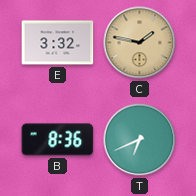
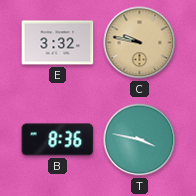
C: 1:47 -> 9:47 (140, 43)
T: 6:41 -> 3:47 (140, 140)
